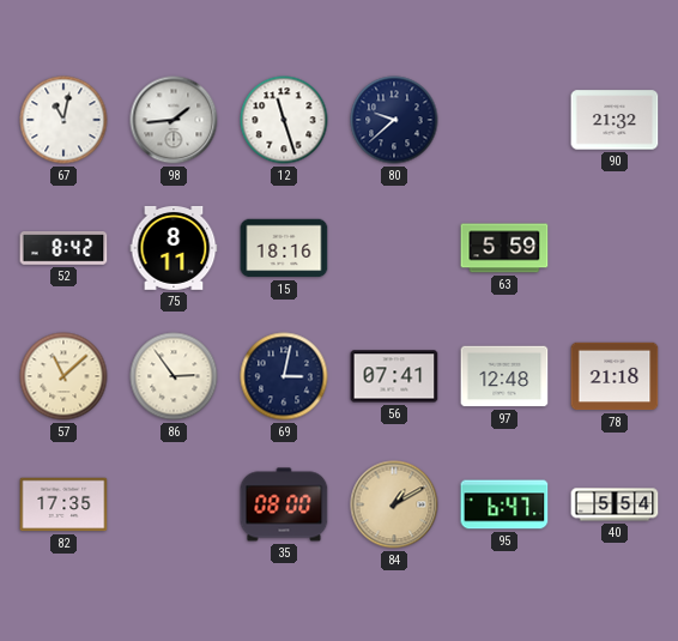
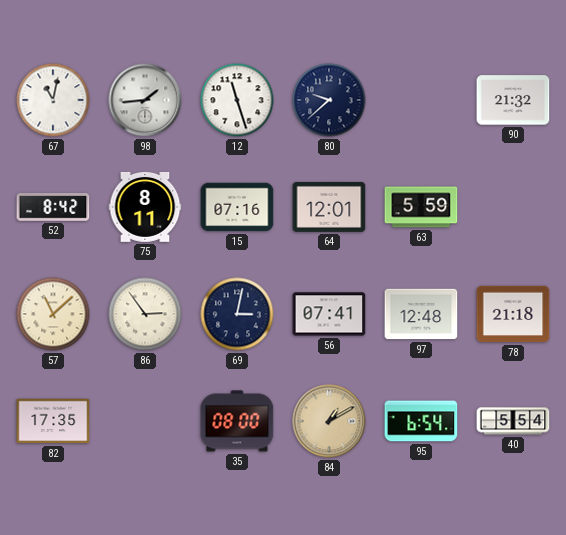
15: 18:16 -> 07:16 (237, 207)
64: none -> 12:01 (329, 207)
95: 6:47 -> 6:54 (421, 421)
